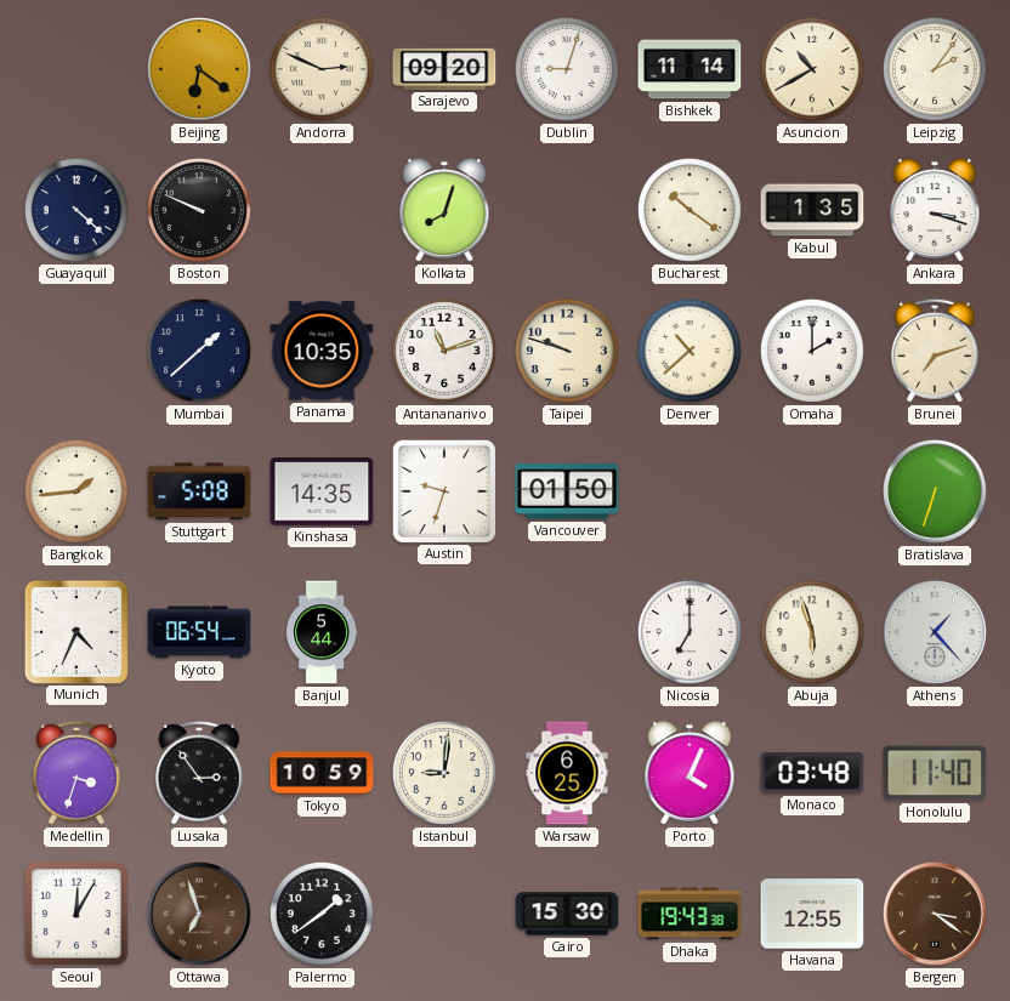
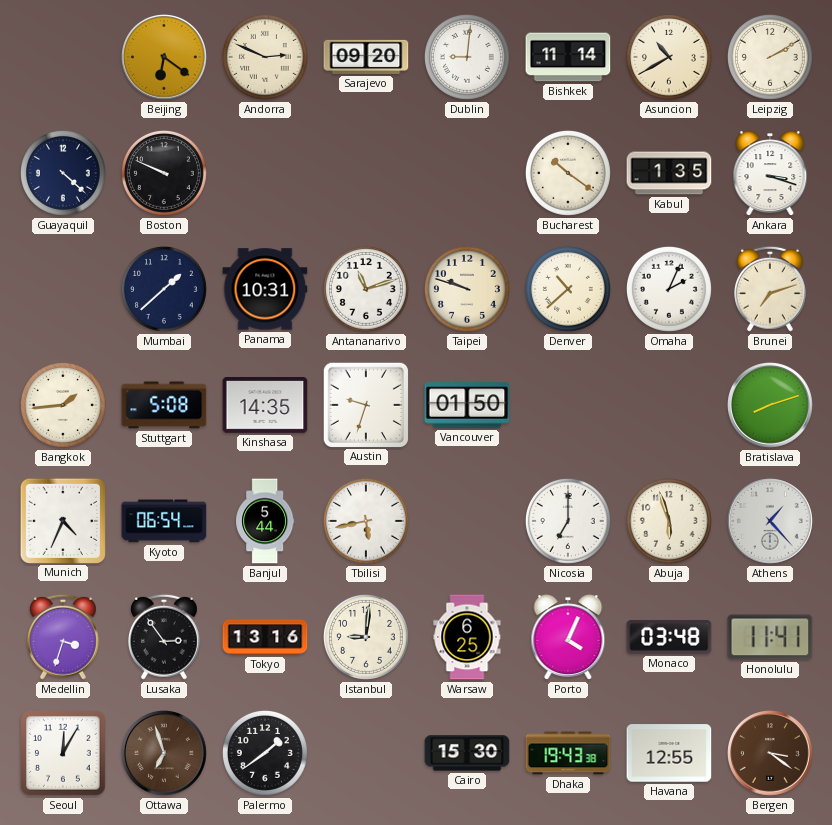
Dublin: 9:03 -> 9:01 (467, 57)
Leipzig: 2:06 -> 2:10 (770, 57)
Kolkata: 8:03 -> none (444, 210)
Panama: 10:35 -> 10:31 (265, 289)
Omaha: 2:00 -> 2:04 (669, 289)
Bratislava: 6:33 -> 8:12 (771, 406)
Tbilisi: none -> 5:43 (366, 521)
Tokyo: 10:59 -> 13:16 (265, 637)
Honolulu: 11:40 -> 11:41 (770, 637)
